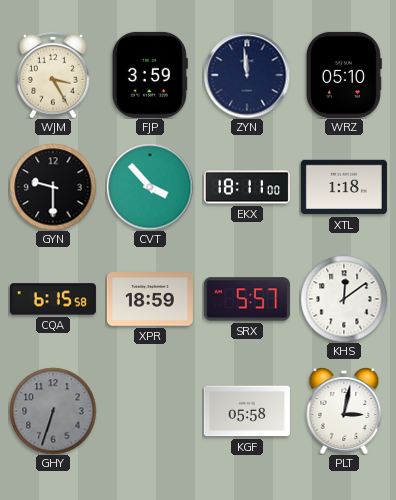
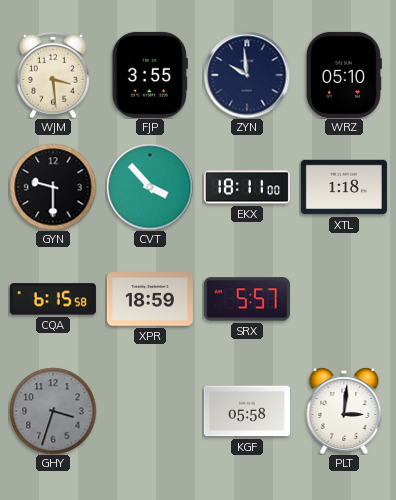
WJM: 3:25 -> 3:29 (53, 75)
FJP: 3:59 -> 3:55 (150, 75)
ZYN: 11:59 -> 9:59 (247, 75)
KHS: 12:09 -> none (344, 299)
GHY: 6:33 -> 3:33 (53, 411)
PLT: 3:02 -> 3:01 (344, 411)
